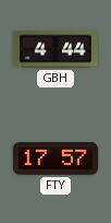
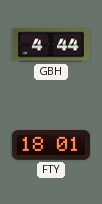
FTY: 17:57 -> 18:01 (51, 145)
